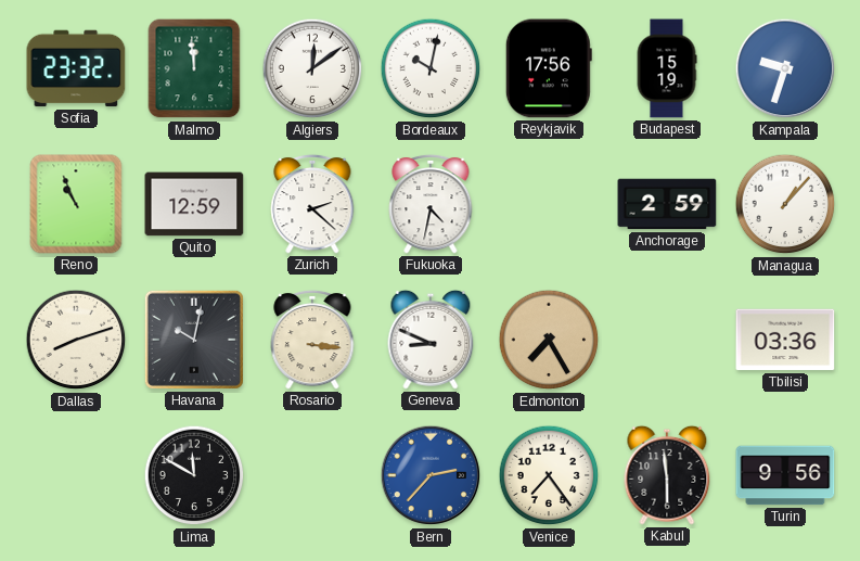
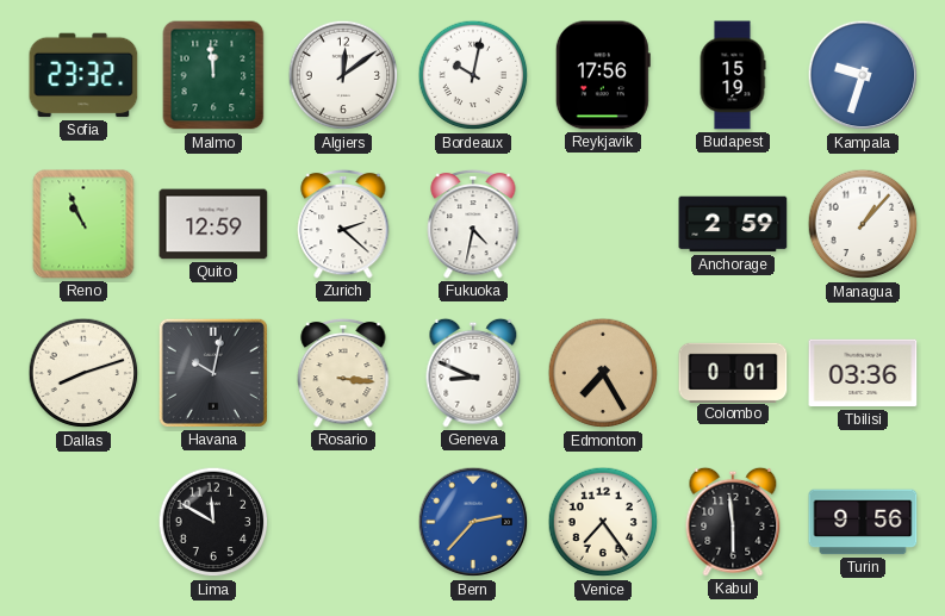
Colombo: none -> 0:01 (733, 372)
